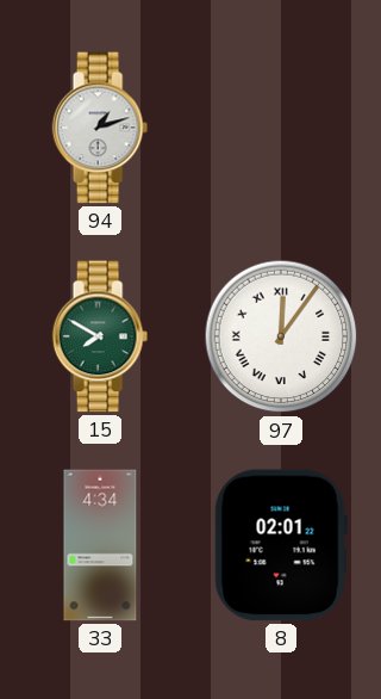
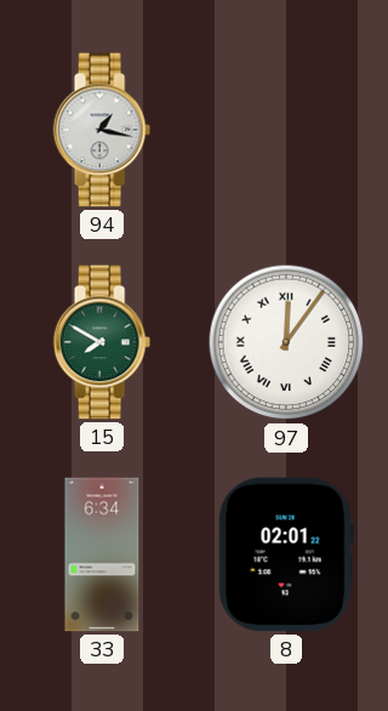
94: 1:12 -> 1:17 (102, 130)
33: 4:34 -> 6:34 (102, 554)
